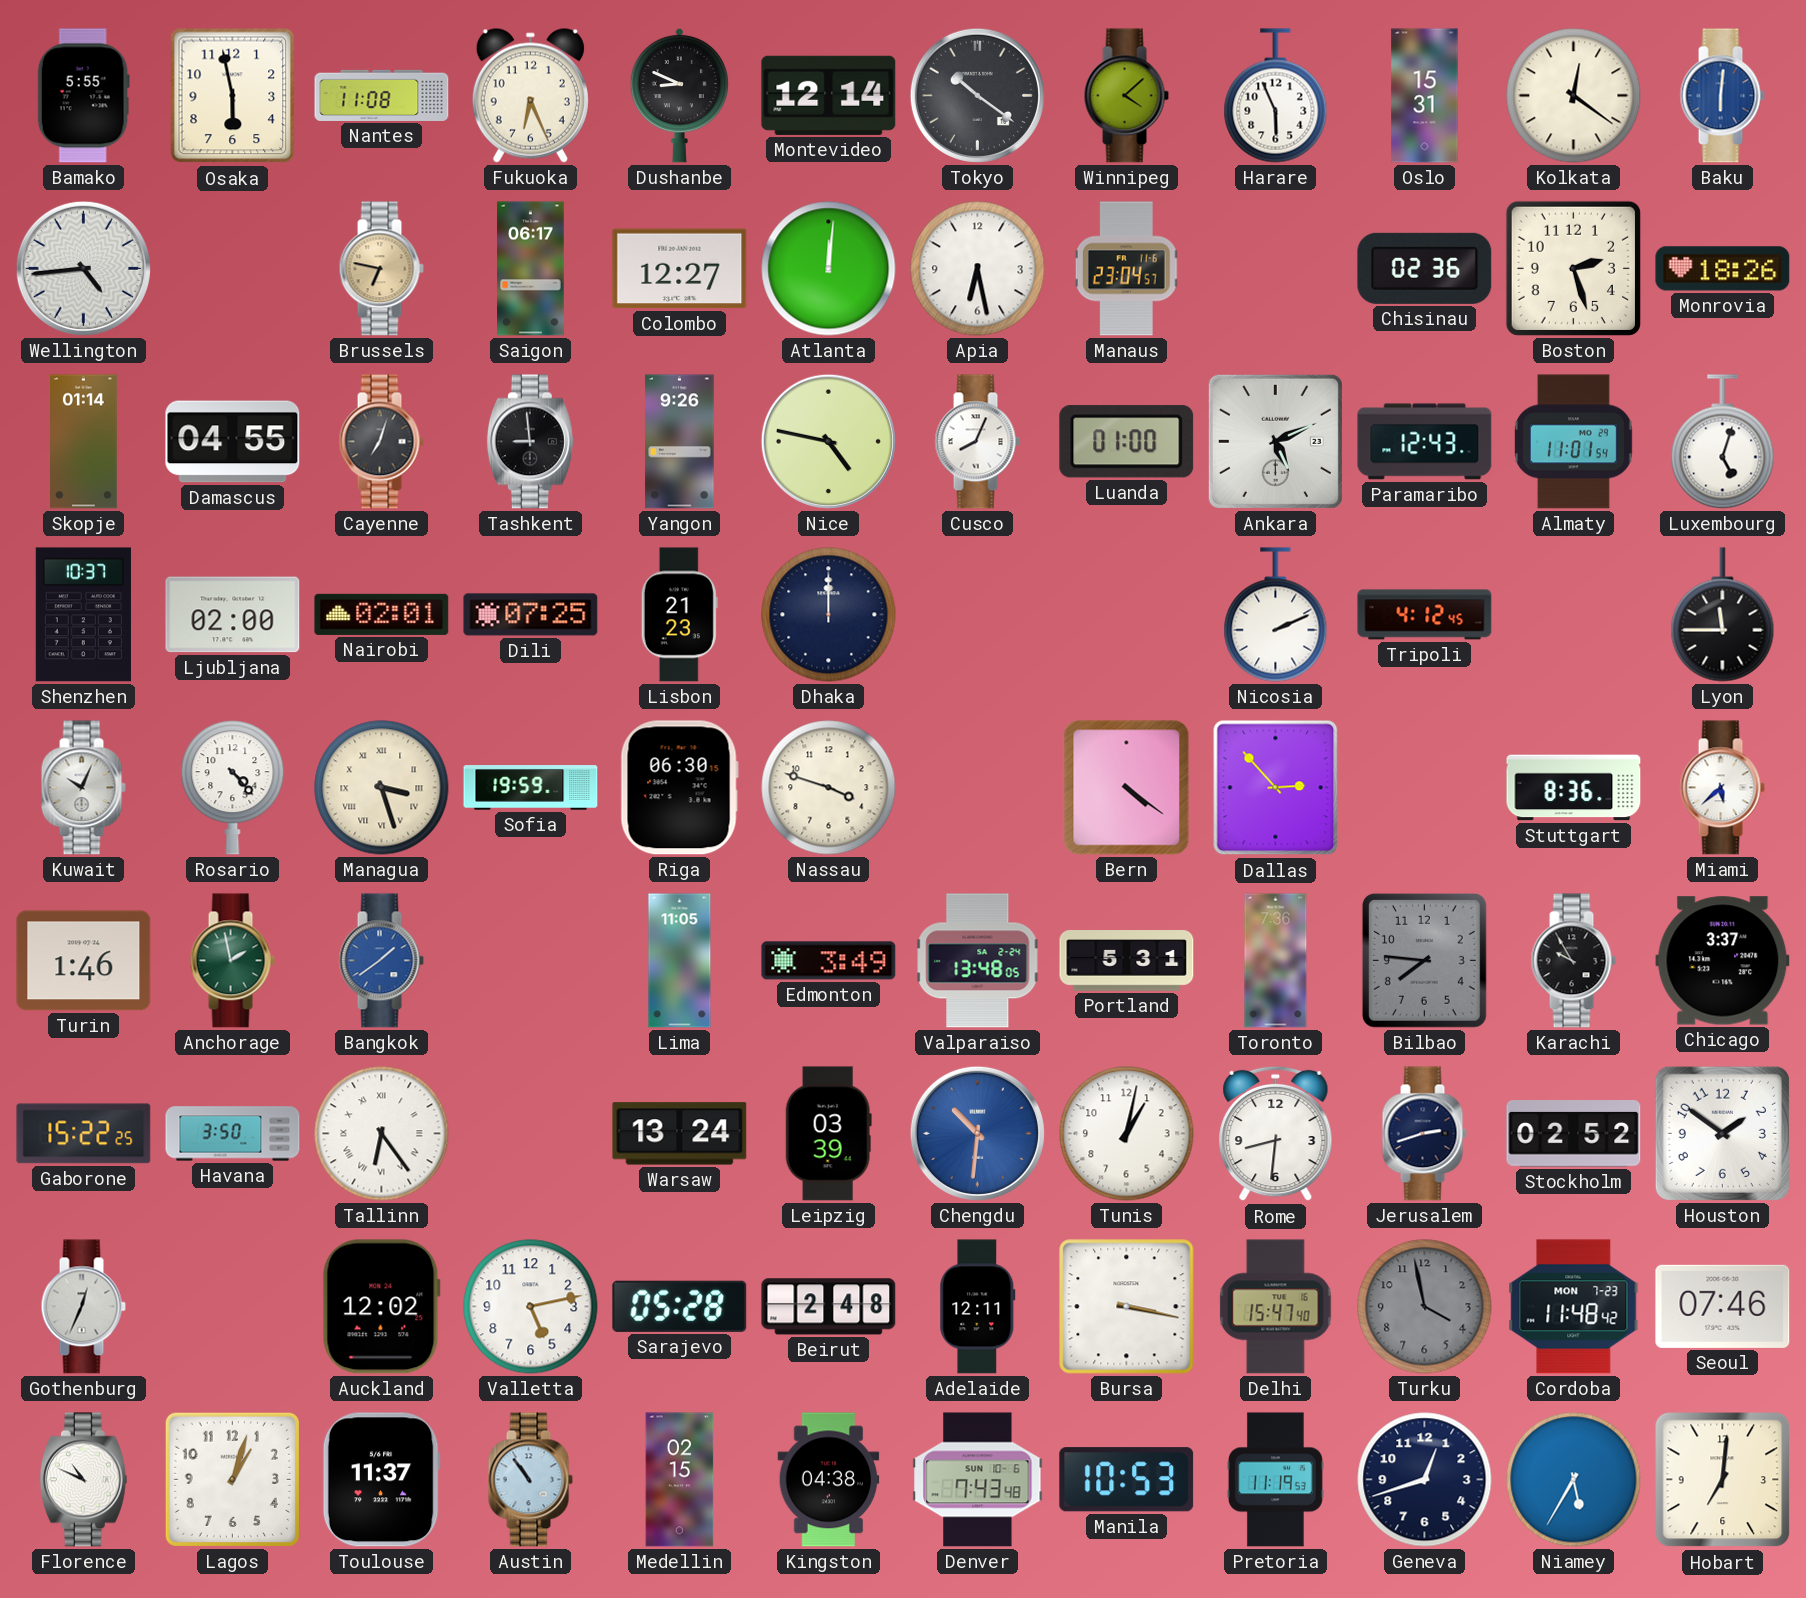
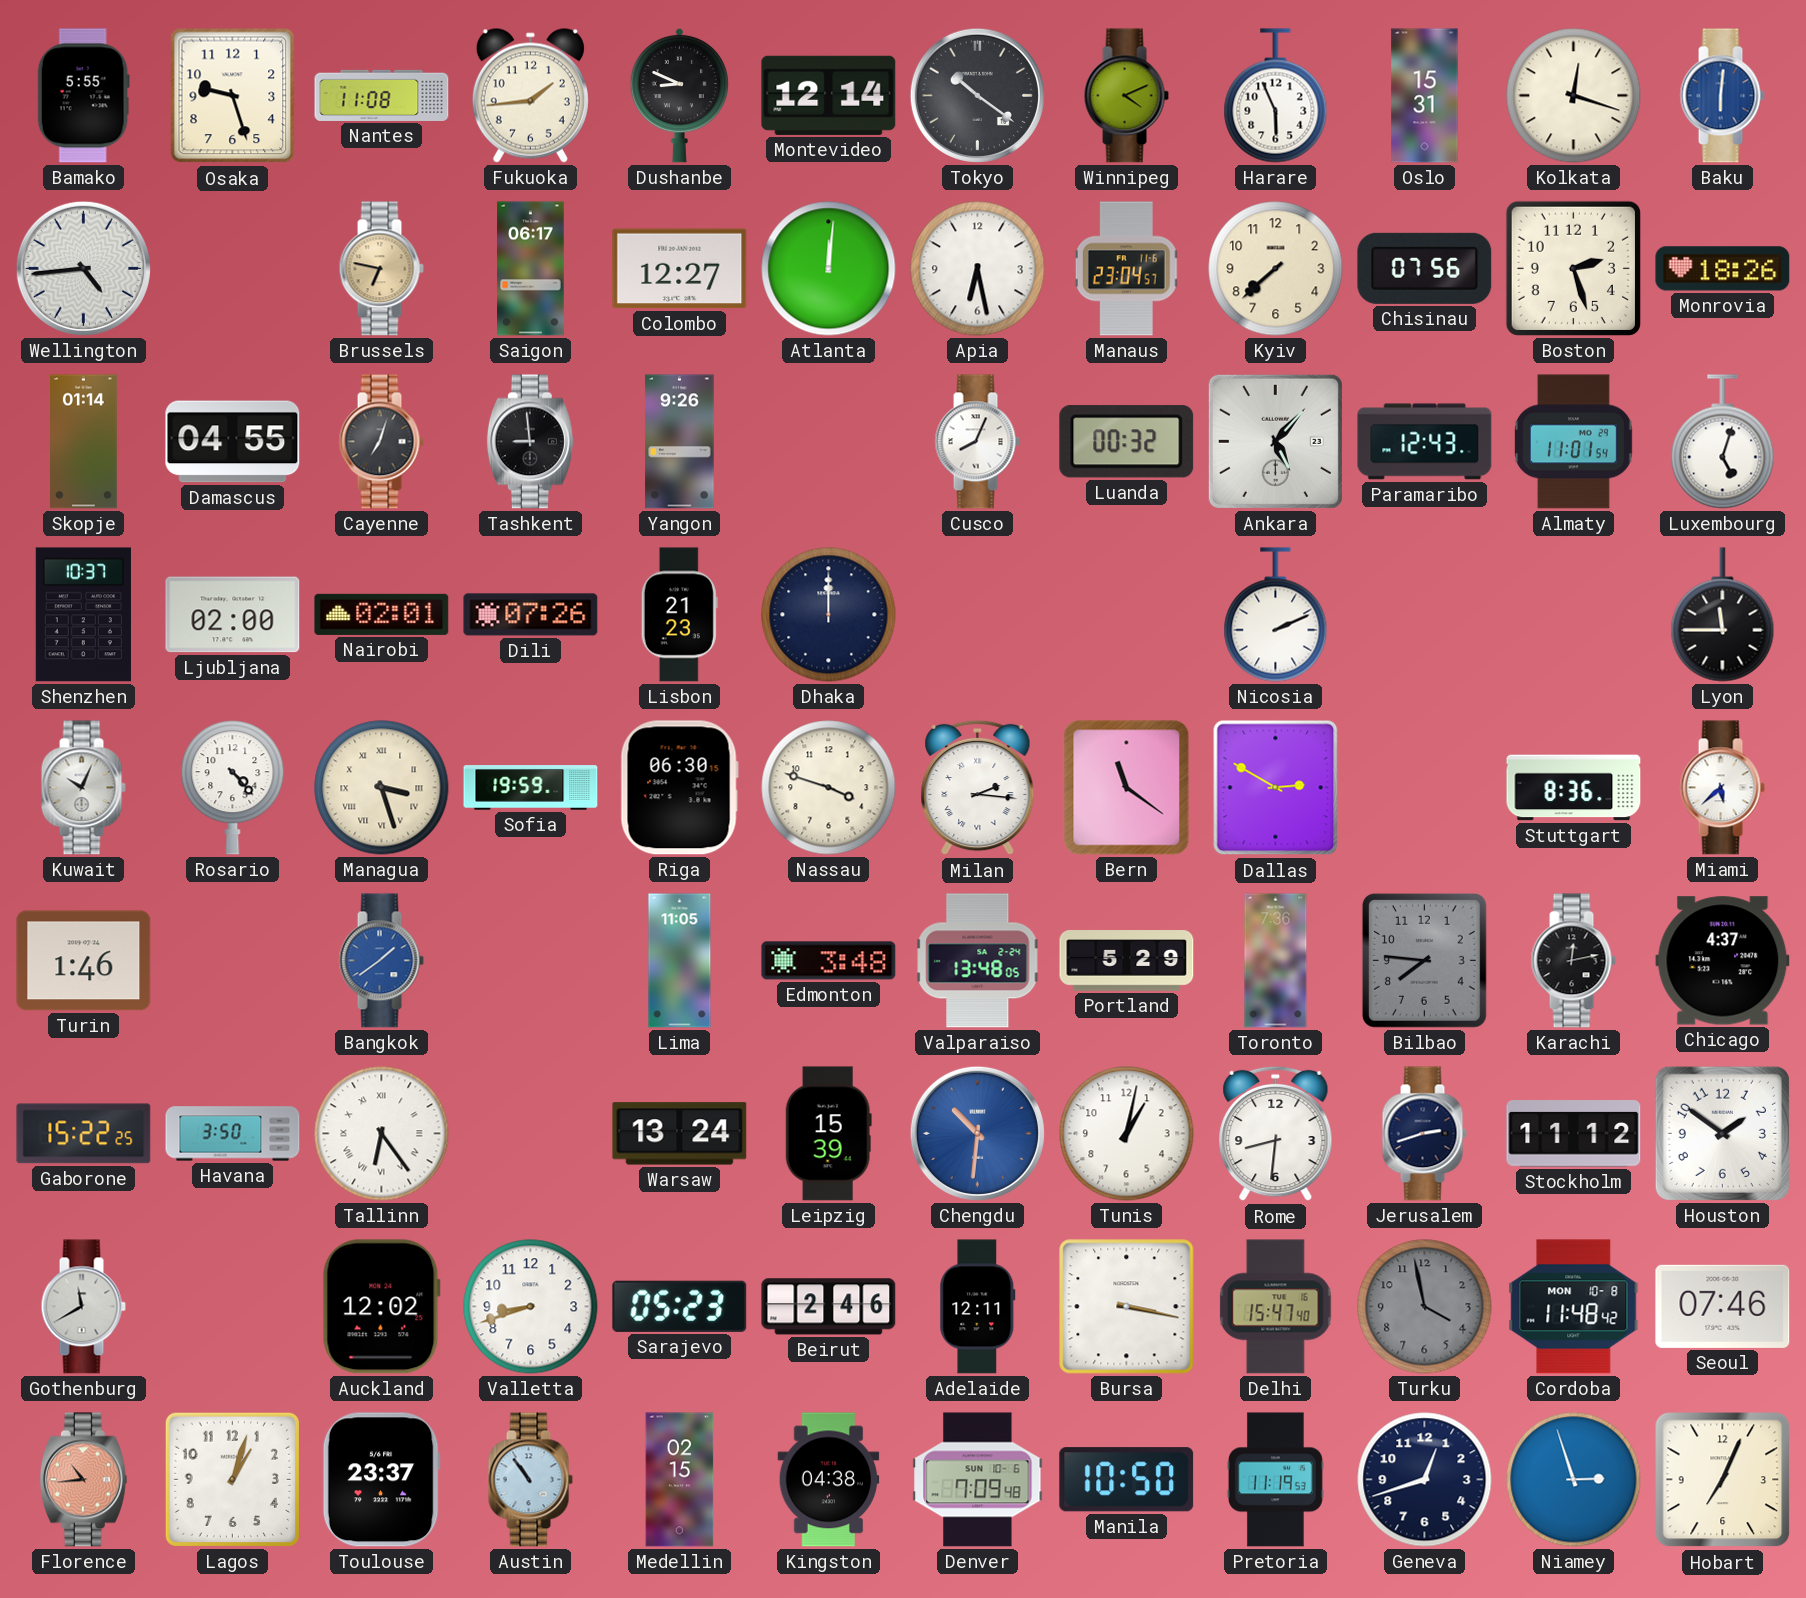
Osaka: 5:58 -> 9:27 (233, 96)
Fukuoka: 6:26 -> 1:44 (530, 95)
Winnipeg: 4:08 -> 4:11 (1126, 96)
Kolkata: 12:21 -> 12:18 (1574, 96)
Kyiv: none -> 7:38 (1276, 269)
Chisinau: 02:36 -> 07:56 (1425, 268)
Nice: 4:47 -> none (828, 441)
Luanda: 01:00 -> 00:32 (1127, 442)
Ankara: 5:11 -> 5:07 (1275, 441)
Dili: 07:25 -> 07:26 (531, 615)
Tripoli: 4:12 -> none (1425, 615)
Milan: none -> 2:16 (978, 788)
Bern: 4:21 -> 11:21 (1127, 788)
Dallas: 2:53 -> 2:50 (1276, 788)
Anchorage: 1:58 -> none (232, 961)
Edmonton: 3:49 -> 3:48 (829, 961)
Portland: 5:31 -> 5:29 (1127, 961)
Karachi: 9:55 -> 12:13 (1573, 961)
Chicago: 3:37 -> 4:37 (1723, 961)
Leipzig: 03:39 -> 15:39 (828, 1134)
Stockholm: 02:52 -> 11:12 (1574, 1134)
Gothenburg: 12:34 -> 11:40 (83, 1307)
Valletta: 5:13 -> 8:42 (531, 1307)
Sarajevo: 05:28 -> 05:23 (680, 1306)
Beirut: 2:48 -> 2:46 (829, 1307)
Cordoba date: MON 7-23 -> MON 10-8 (1574, 1307)
Florence: 10:49 -> 10:44 (83, 1480)
Florence dial: white -> salmon (83, 1480)
Toulouse: 11:37 -> 23:37 (381, 1480)
Denver: 7:43 -> 7:09 (978, 1480)
Manila: 10:53 -> 10:50 (1127, 1480)
Niamey: 5:35 -> 2:57 (1574, 1480)
Hobart: 7:01 -> 7:04 (1723, 1480)
